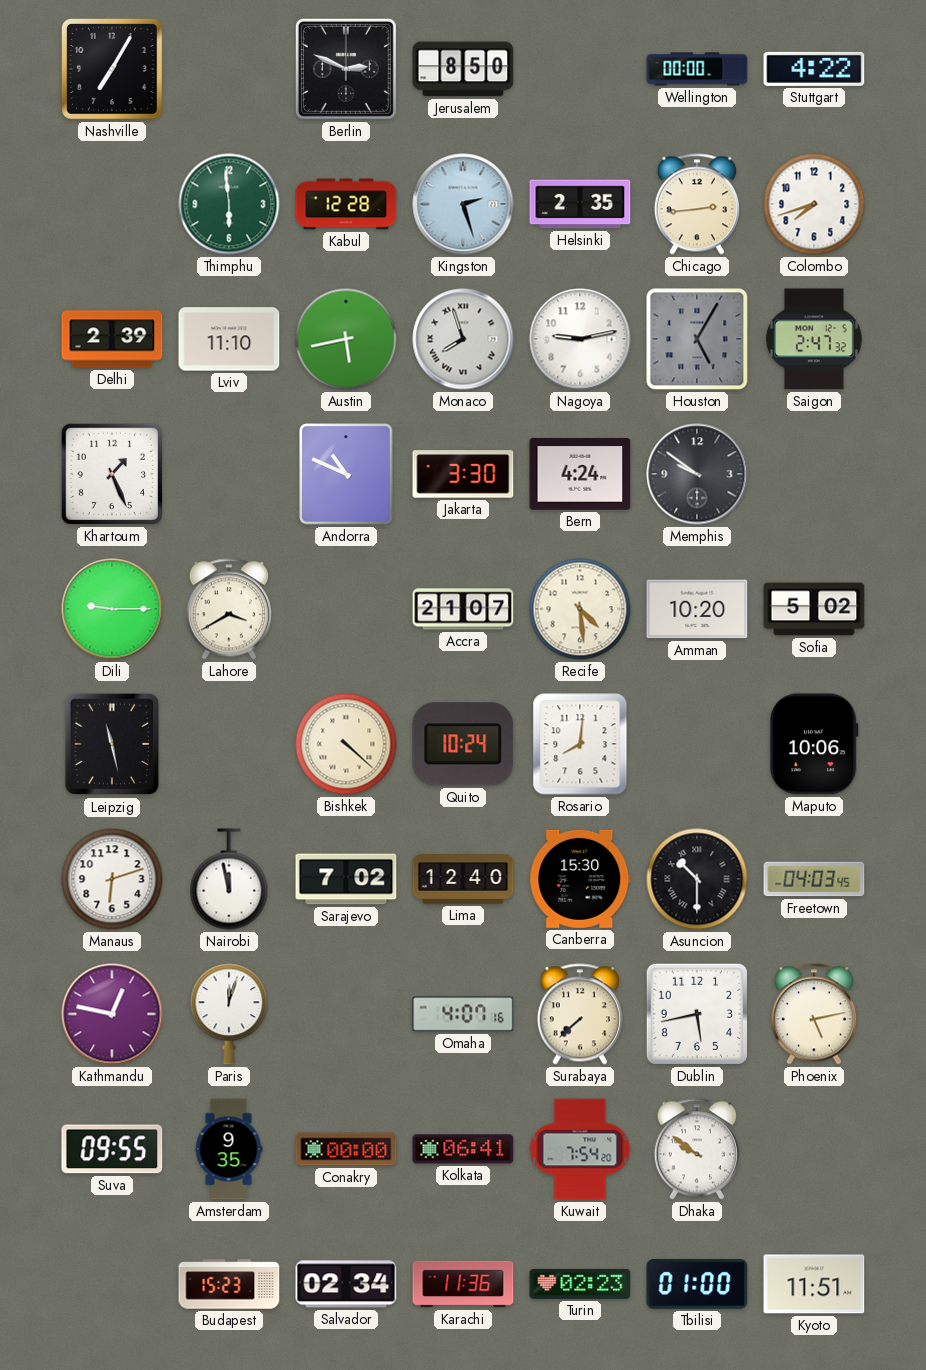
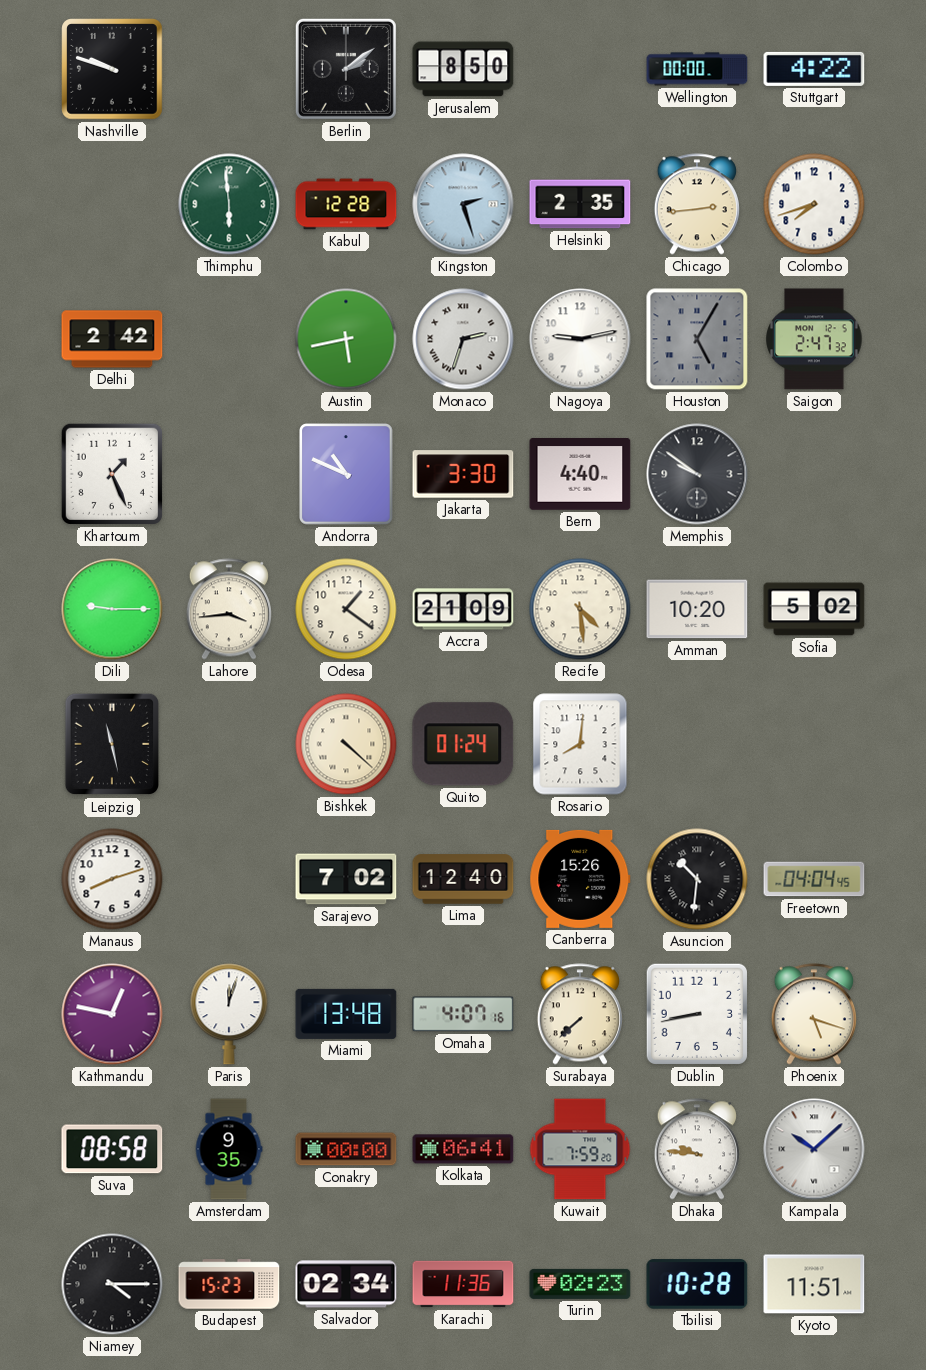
Nashville: 7:05 -> 9:48 (112, 69)
Berlin: 2:49 -> 2:09 (346, 69)
Delhi: 2:39 -> 2:42 (112, 339)
Lviv: 11:10 -> none (229, 339)
Monaco: 7:57 -> 2:33 (463, 339)
Bern: 4:24 -> 4:40 (580, 474)
Lahore: 3:40 -> 3:44 (229, 609)
Odesa: none -> 1:21 (346, 609)
Accra: 21:07 -> 21:09 (463, 609)
Quito: 10:24 -> 01:24 (463, 744)
Maputo: 10:06 -> none (814, 744)
Manaus: 6:12 -> 8:12 (112, 879)
Nairobi: 11:58 -> none (229, 879)
Canberra: 15:30 -> 15:26 (580, 879)
Asuncion: 10:30 -> 10:31 (697, 879)
Freetown: 04:03 -> 04:04 (814, 879)
Miami: none -> 13:48 (346, 1014)
Dublin: 5:43 -> 8:43 (697, 1014)
Phoenix: 5:13 -> 5:18 (814, 1014)
Suva: 09:55 -> 08:58 (112, 1149)
Kuwait: 7:54 -> 7:59 (580, 1149)
Dhaka: 9:51 -> 9:46 (697, 1149)
Kampala: none -> 10:08 (814, 1149)
Niamey: none -> 4:15 (112, 1284)
Tbilisi: 01:00 -> 10:28 (697, 1284)
